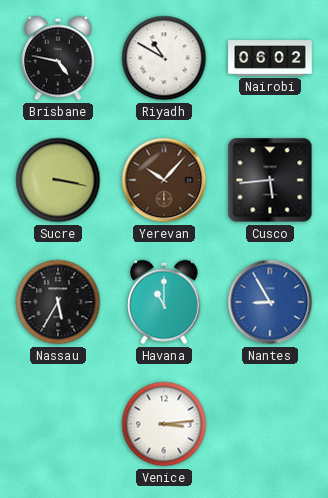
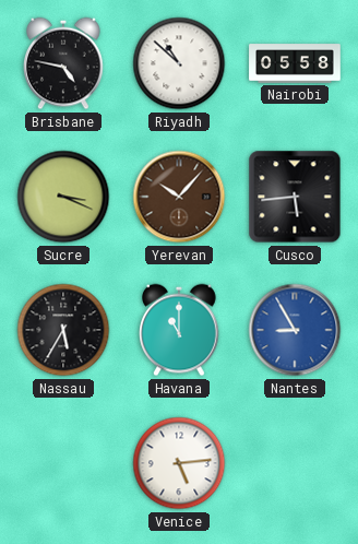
Riyadh: 10:50 -> 10:52 (179, 63)
Nairobi: 06:02 -> 05:58 (295, 63)
Sucre: 3:17 -> 3:19 (63, 197)
Venice: 3:14 -> 5:14 (179, 463)
